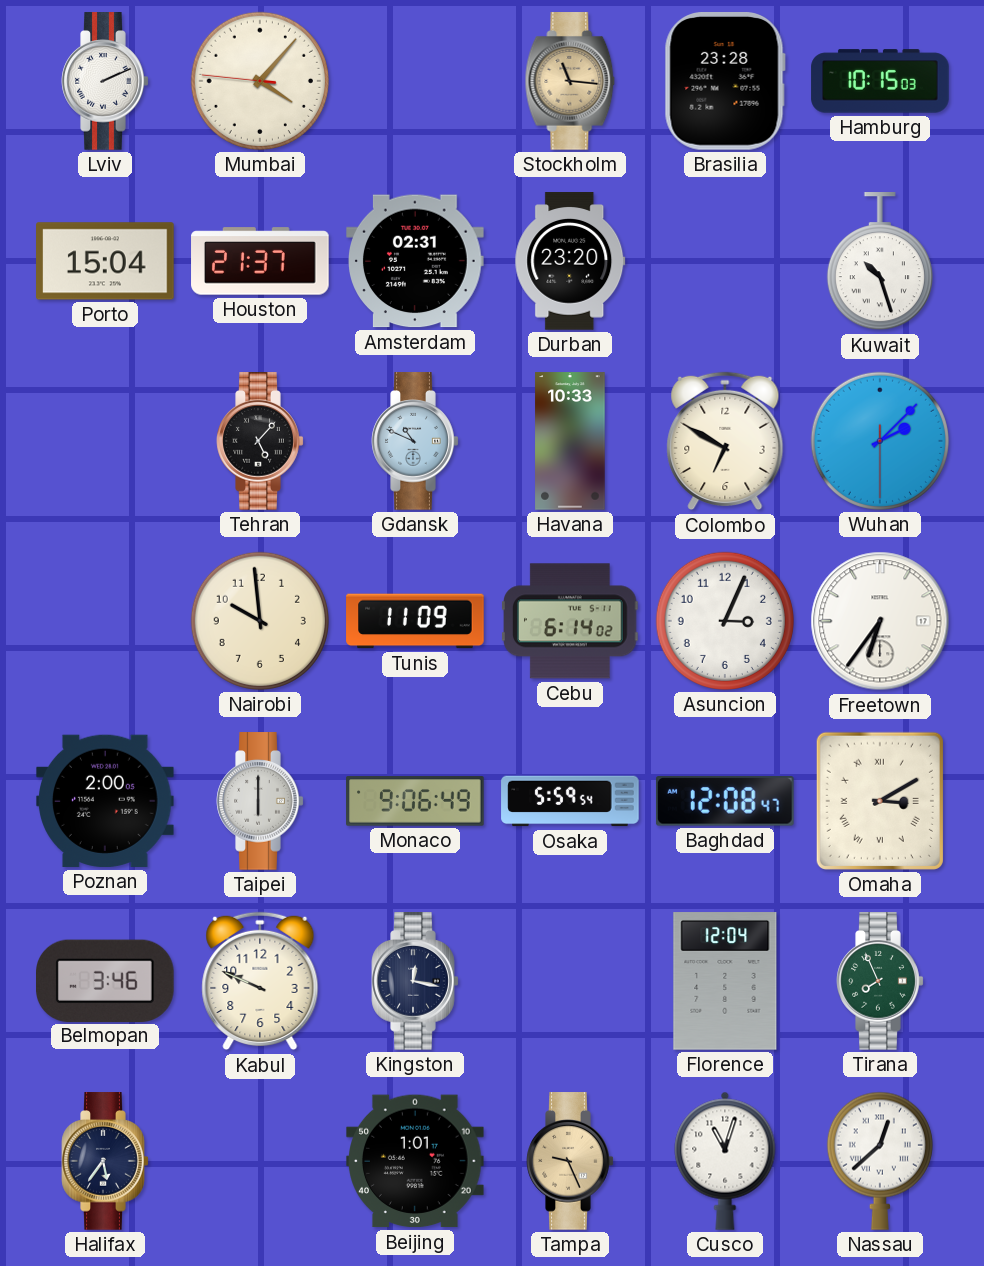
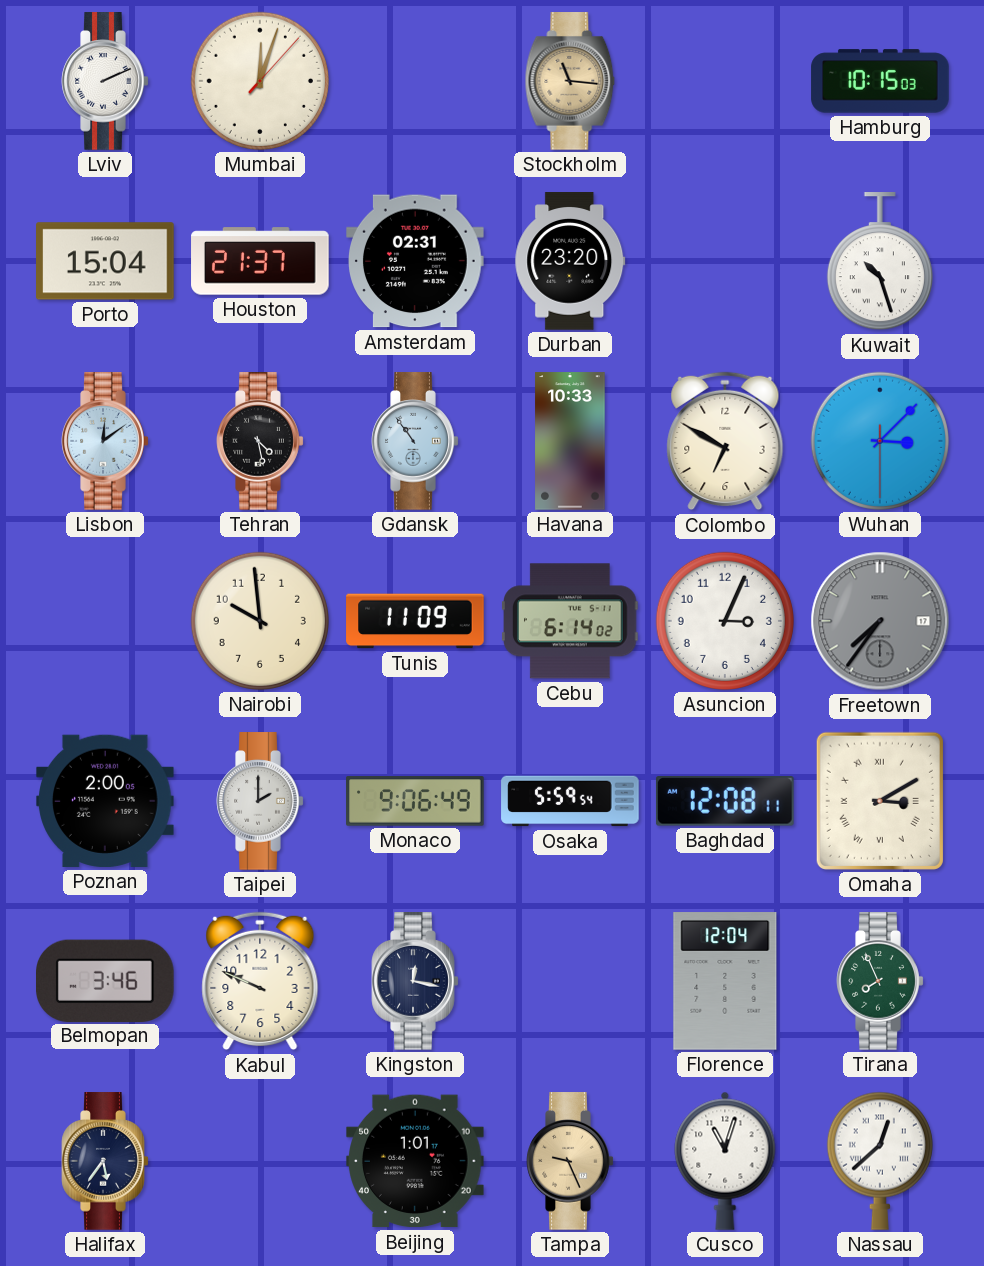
Mumbai: 4:06 -> 12:03 (260, 81)
Brasilia: 23:28 -> none (725, 82)
Lisbon: none -> 12:09 (105, 441)
Tehran: 5:07 -> 4:28 (260, 441)
Gdansk: 10:49 -> 10:54 (415, 441)
Wuhan: 2:07 -> 3:07 (880, 441)
Freetown: 6:36 -> 7:36 (880, 621)
Freetown dial: white -> grey (880, 621)
Taipei: 6:00 -> 2:00 (260, 801)
Baghdad: 12:08:47 -> 12:08:11 (725, 801)
